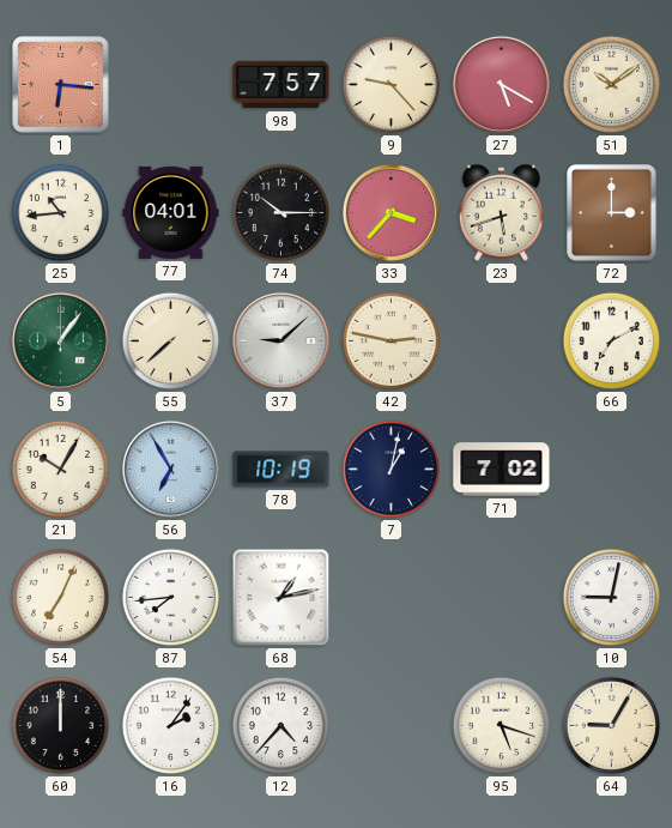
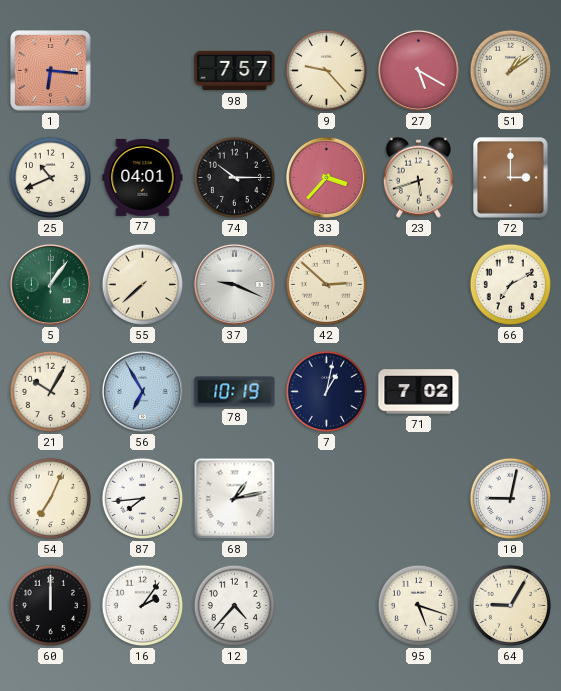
51: 10:09 -> 1:09 (511, 71)
25: 10:44 -> 10:41 (51, 178)
37: 9:08 -> 9:19 (234, 284)
42: 2:47 -> 2:52 (327, 285)
